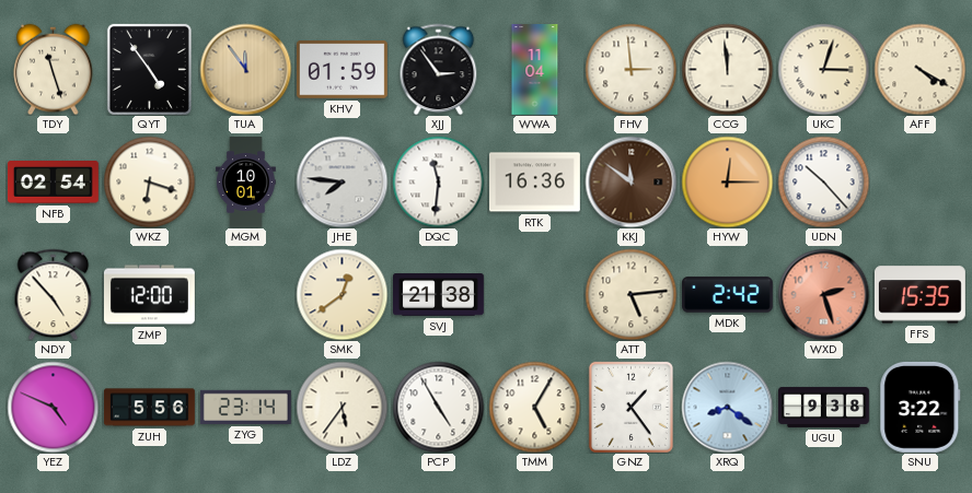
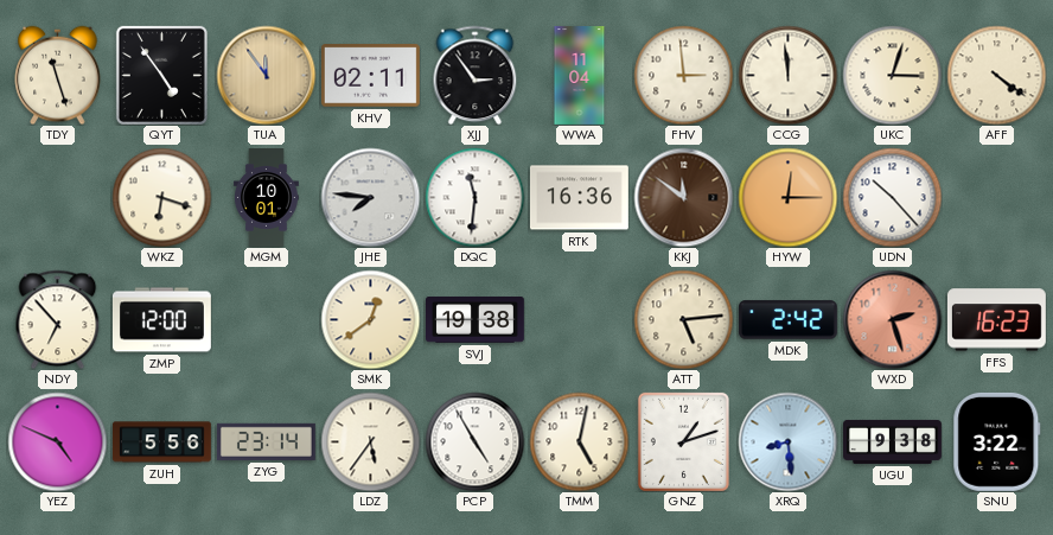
KHV: 01:59 -> 02:11 (370, 76)
AFF: 4:20 -> 4:21 (996, 75)
NFB: 02:54 -> none (53, 183)
NDY: 4:53 -> 6:53 (58, 319)
SVJ: 21:38 -> 19:38 (476, 320)
FFS: 15:35 -> 16:23 (996, 320)
TMM: 5:05 -> 5:02 (579, 441)
GNZ: 1:24 -> 1:12 (683, 441)
XRQ: 8:21 -> 8:29 (787, 441)
